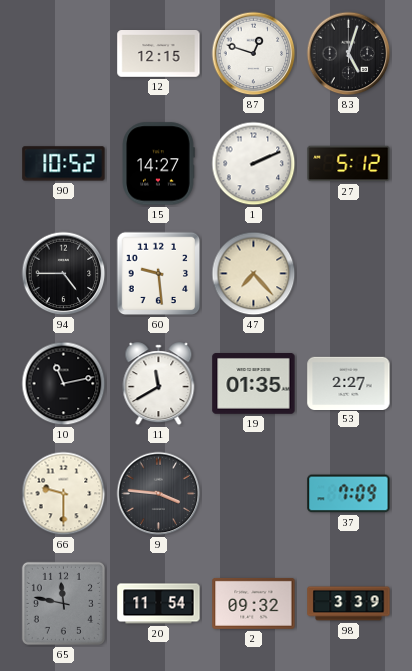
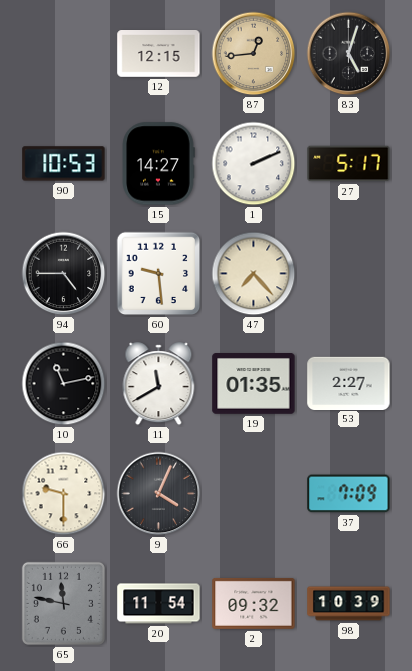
87: 12:48 -> 12:44 (254, 54)
87 dial: white -> champagne (254, 54)
90: 10:52 -> 10:53 (64, 164)
27: 5:12 -> 5:17 (349, 164)
9: 3:46 -> 4:04 (159, 494)
98: 3:39 -> 10:39 (349, 604)
